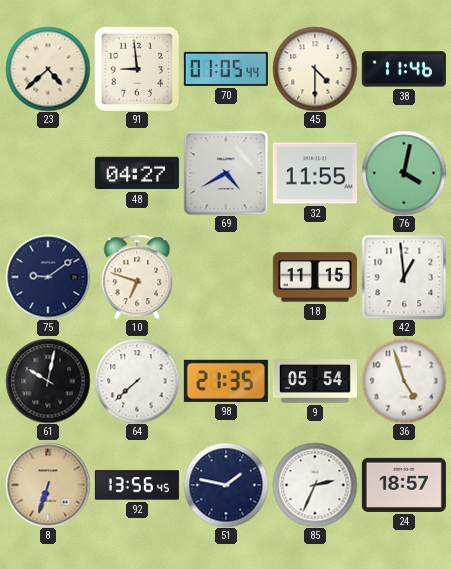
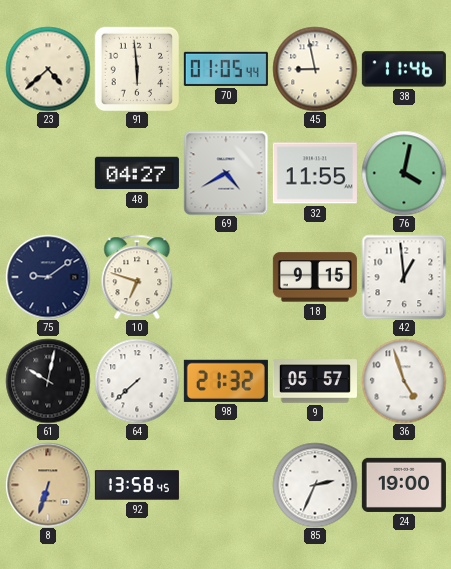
91: 8:59 -> 5:59 (137, 69)
45: 4:30 -> 8:58 (315, 69)
18: 11:15 -> 9:15 (315, 277)
98: 21:35 -> 21:32 (226, 381)
9: 05:54 -> 05:57 (315, 381)
92: 13:56 -> 13:58 (137, 485)
51: 1:47 -> none (226, 485)
24: 18:57 -> 19:00 (404, 485)
